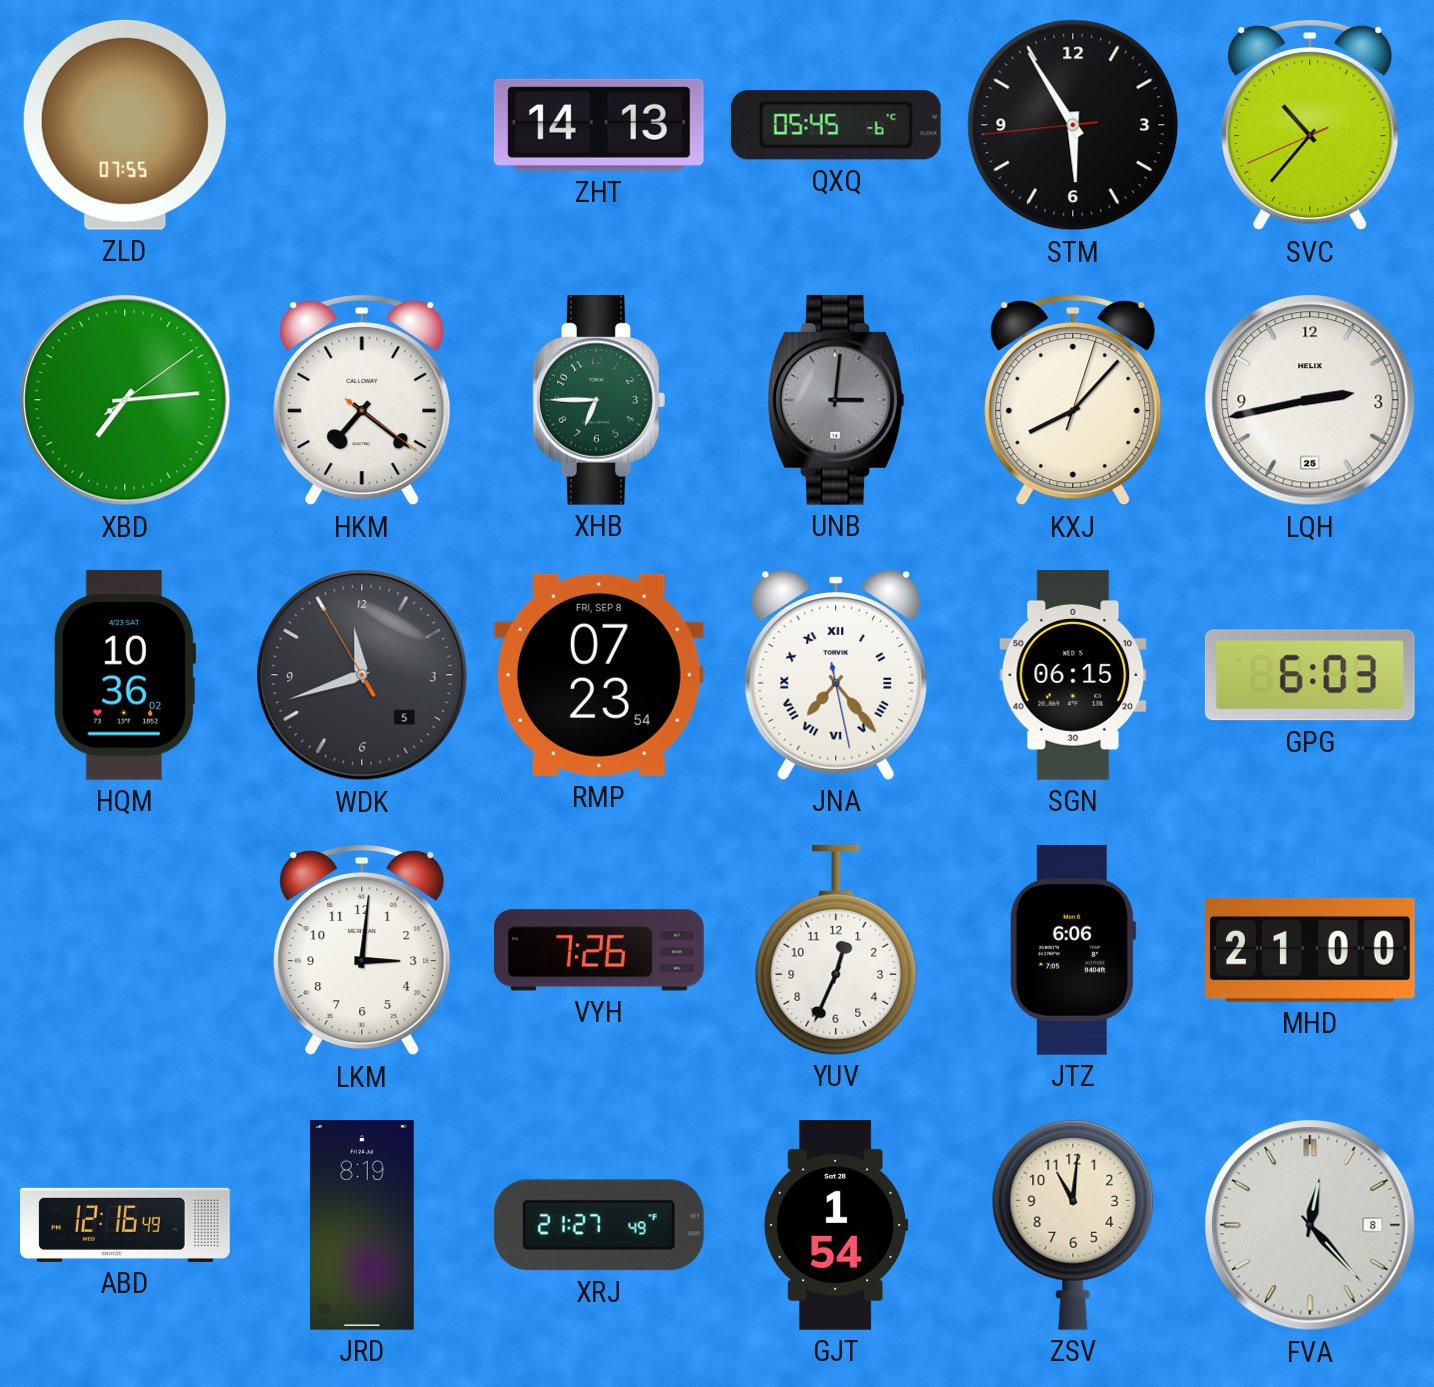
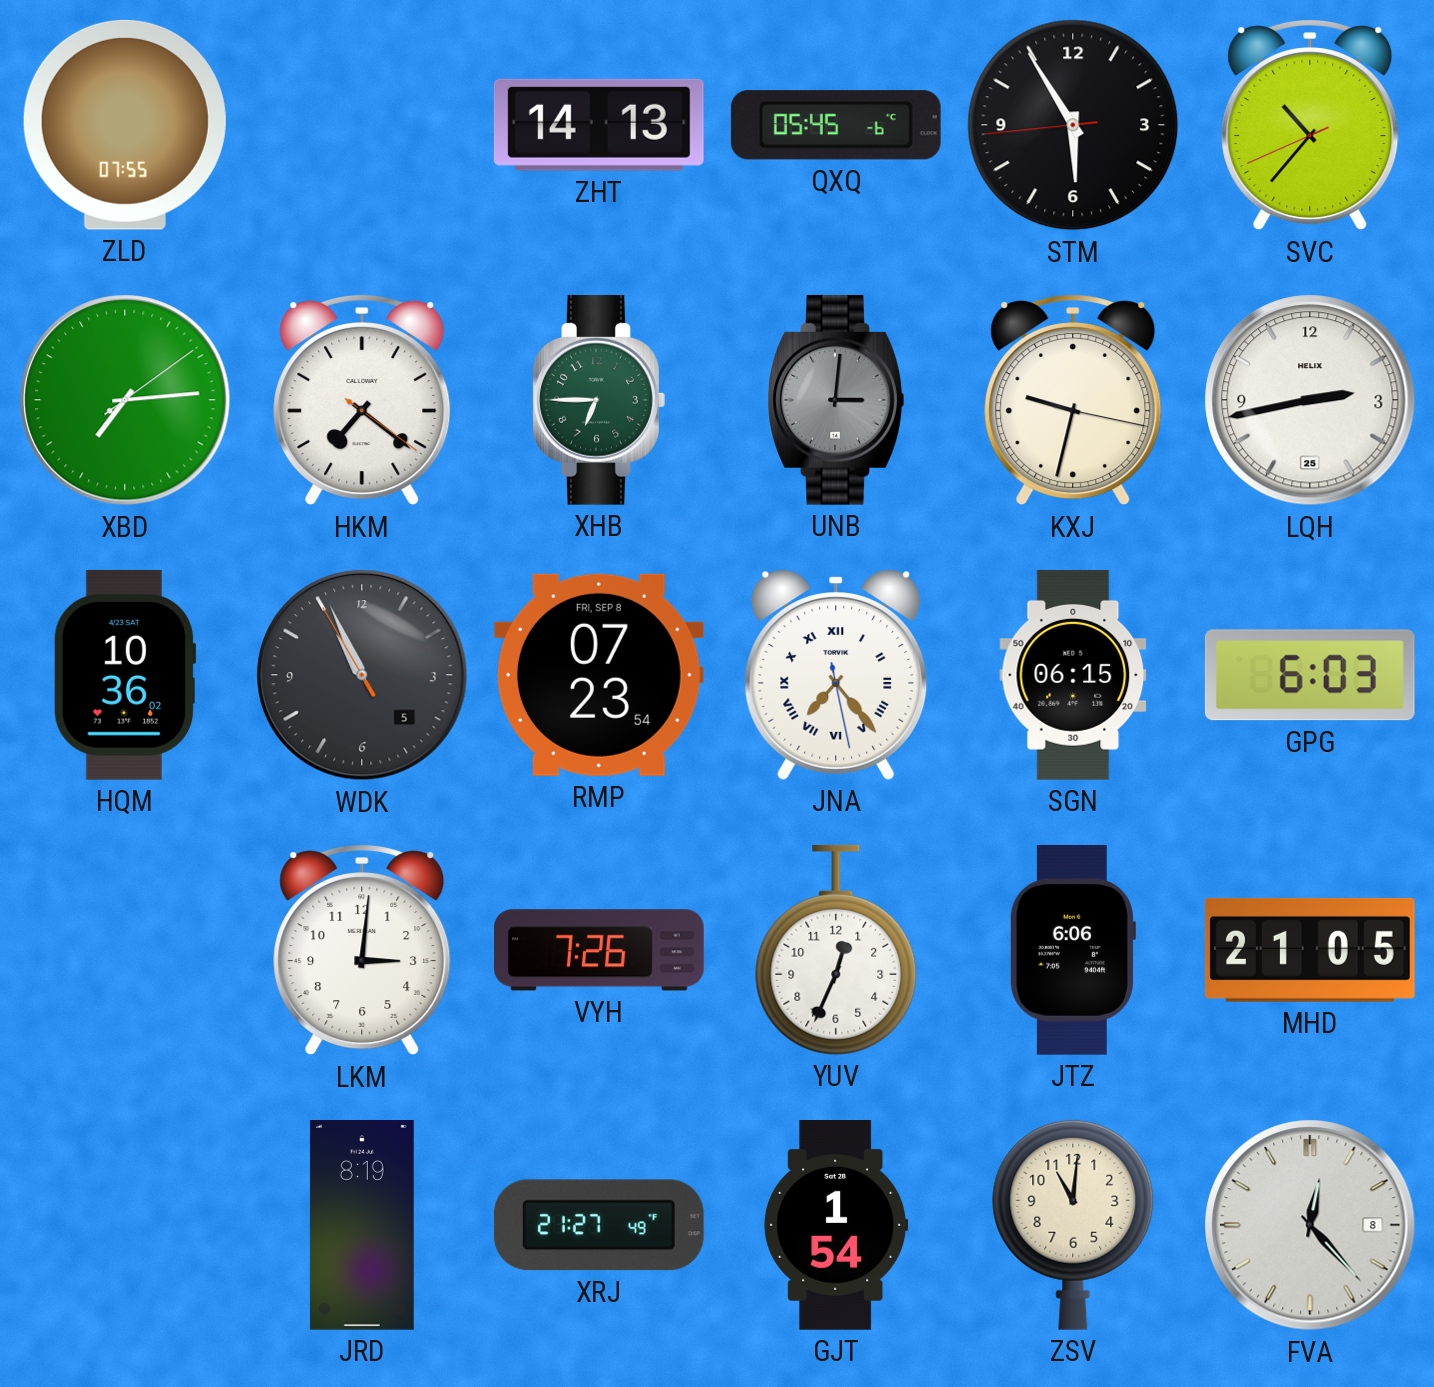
KXJ: 8:07 -> 9:32 (1073, 401)
WDK: 11:41 -> 10:55 (362, 675)
MHD: 21:00 -> 21:05 (1310, 950)
ABD: 12:16 -> none (125, 1225)
